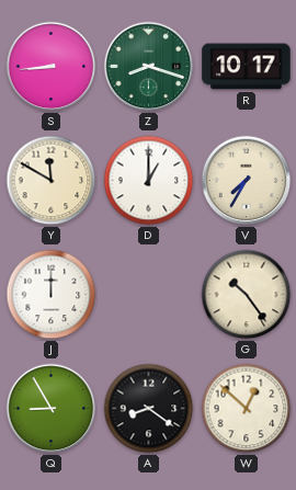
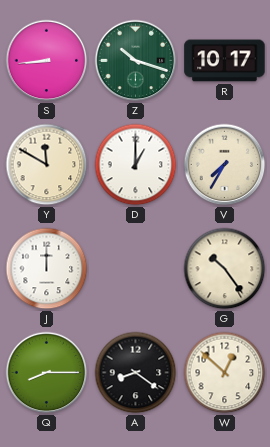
Z: 8:18 -> 10:18 (136, 61)
Q: 8:55 -> 8:15 (47, 373)
